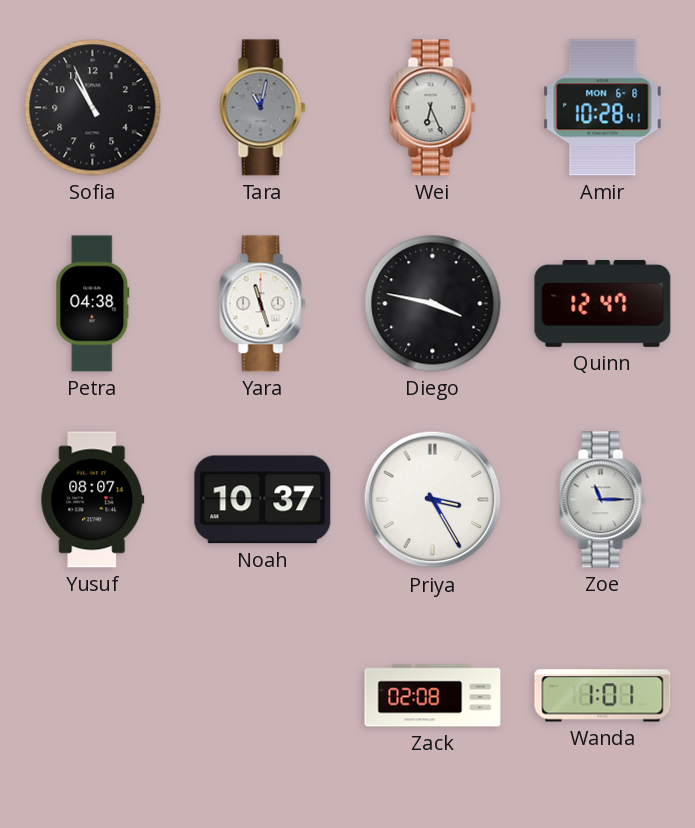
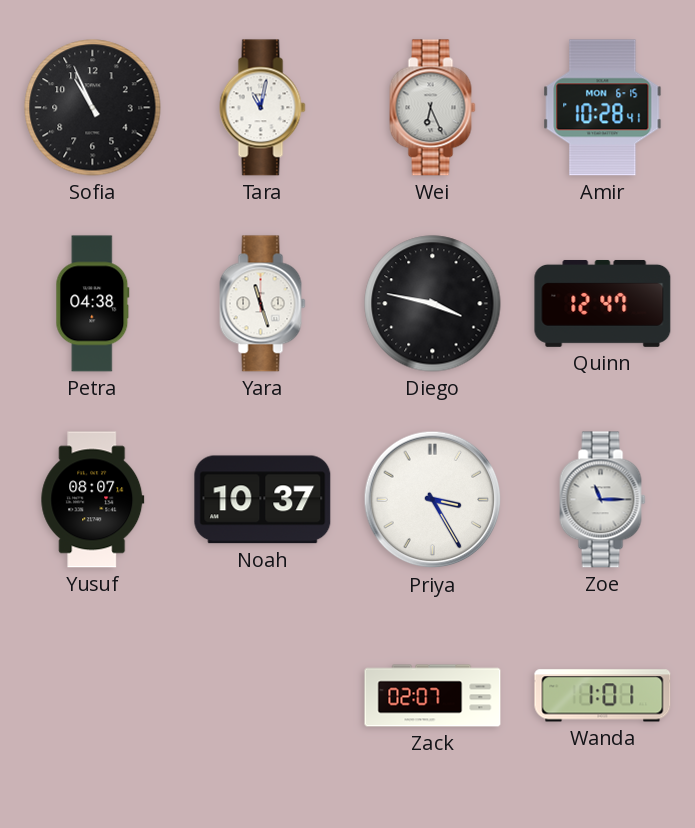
Tara dial: grey -> white (263, 108)
Amir date: MON 6-8 -> MON 6-15 (603, 108)
Zack: 02:08 -> 02:07 (433, 696)
